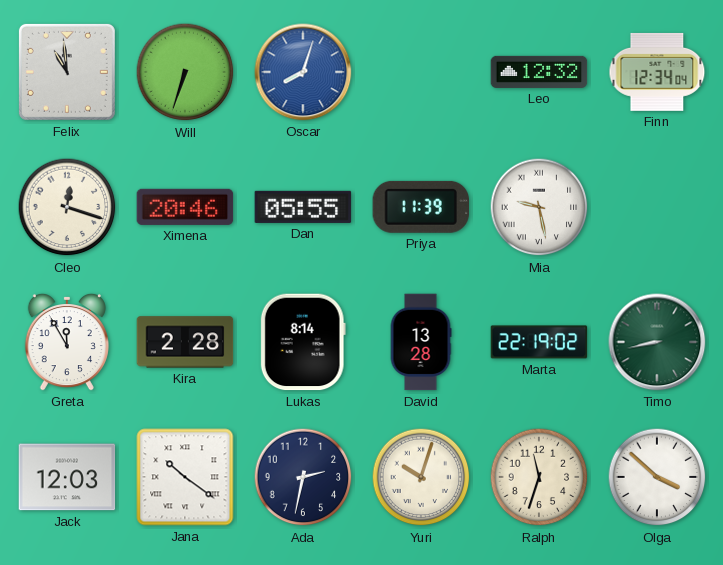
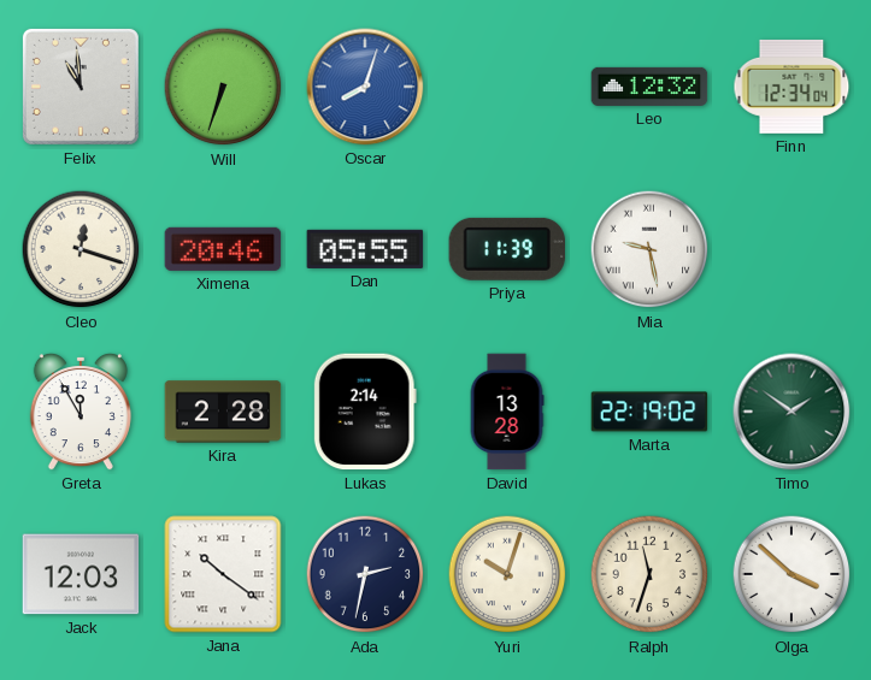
Lukas: 8:14 -> 2:14 (365, 412)
Timo: 8:43 -> 1:51 (791, 412)
